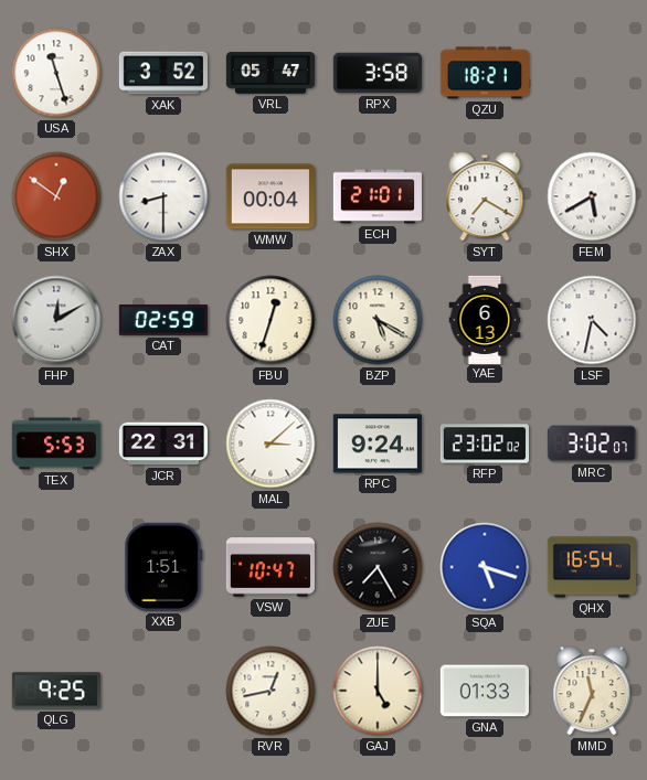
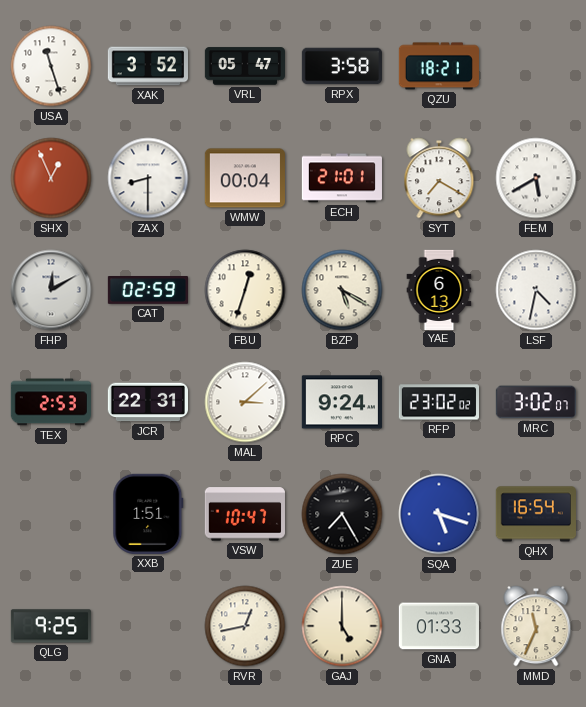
SHX: 12:51 -> 12:56 (51, 178)
TEX: 5:53 -> 2:53 (51, 402)
